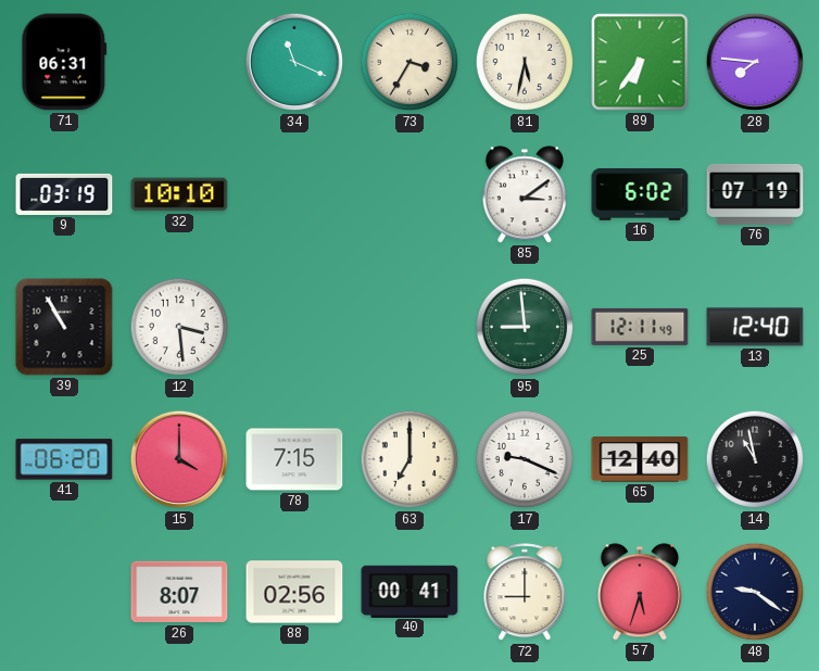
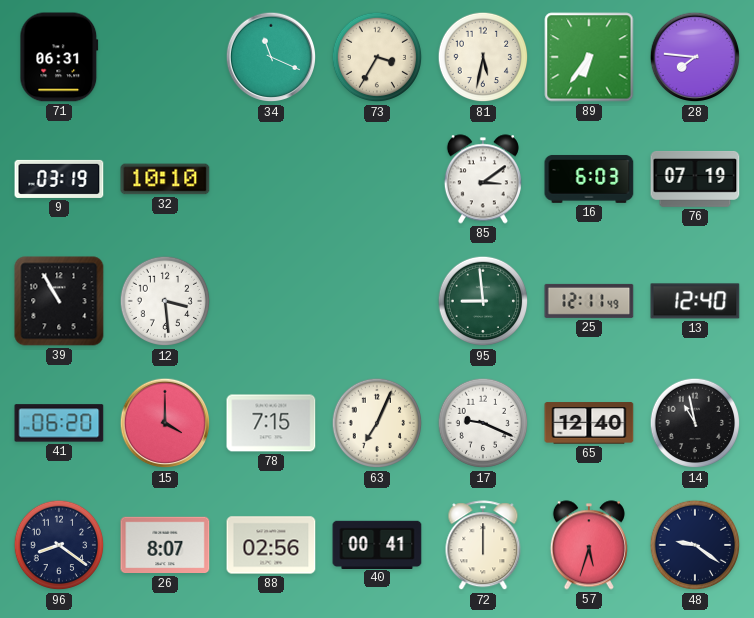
16: 6:02 -> 6:03 (589, 179)
63: 7:00 -> 7:04 (377, 423)
96: none -> 8:21 (59, 545)
72: 9:00 -> 12:00 (483, 546)
